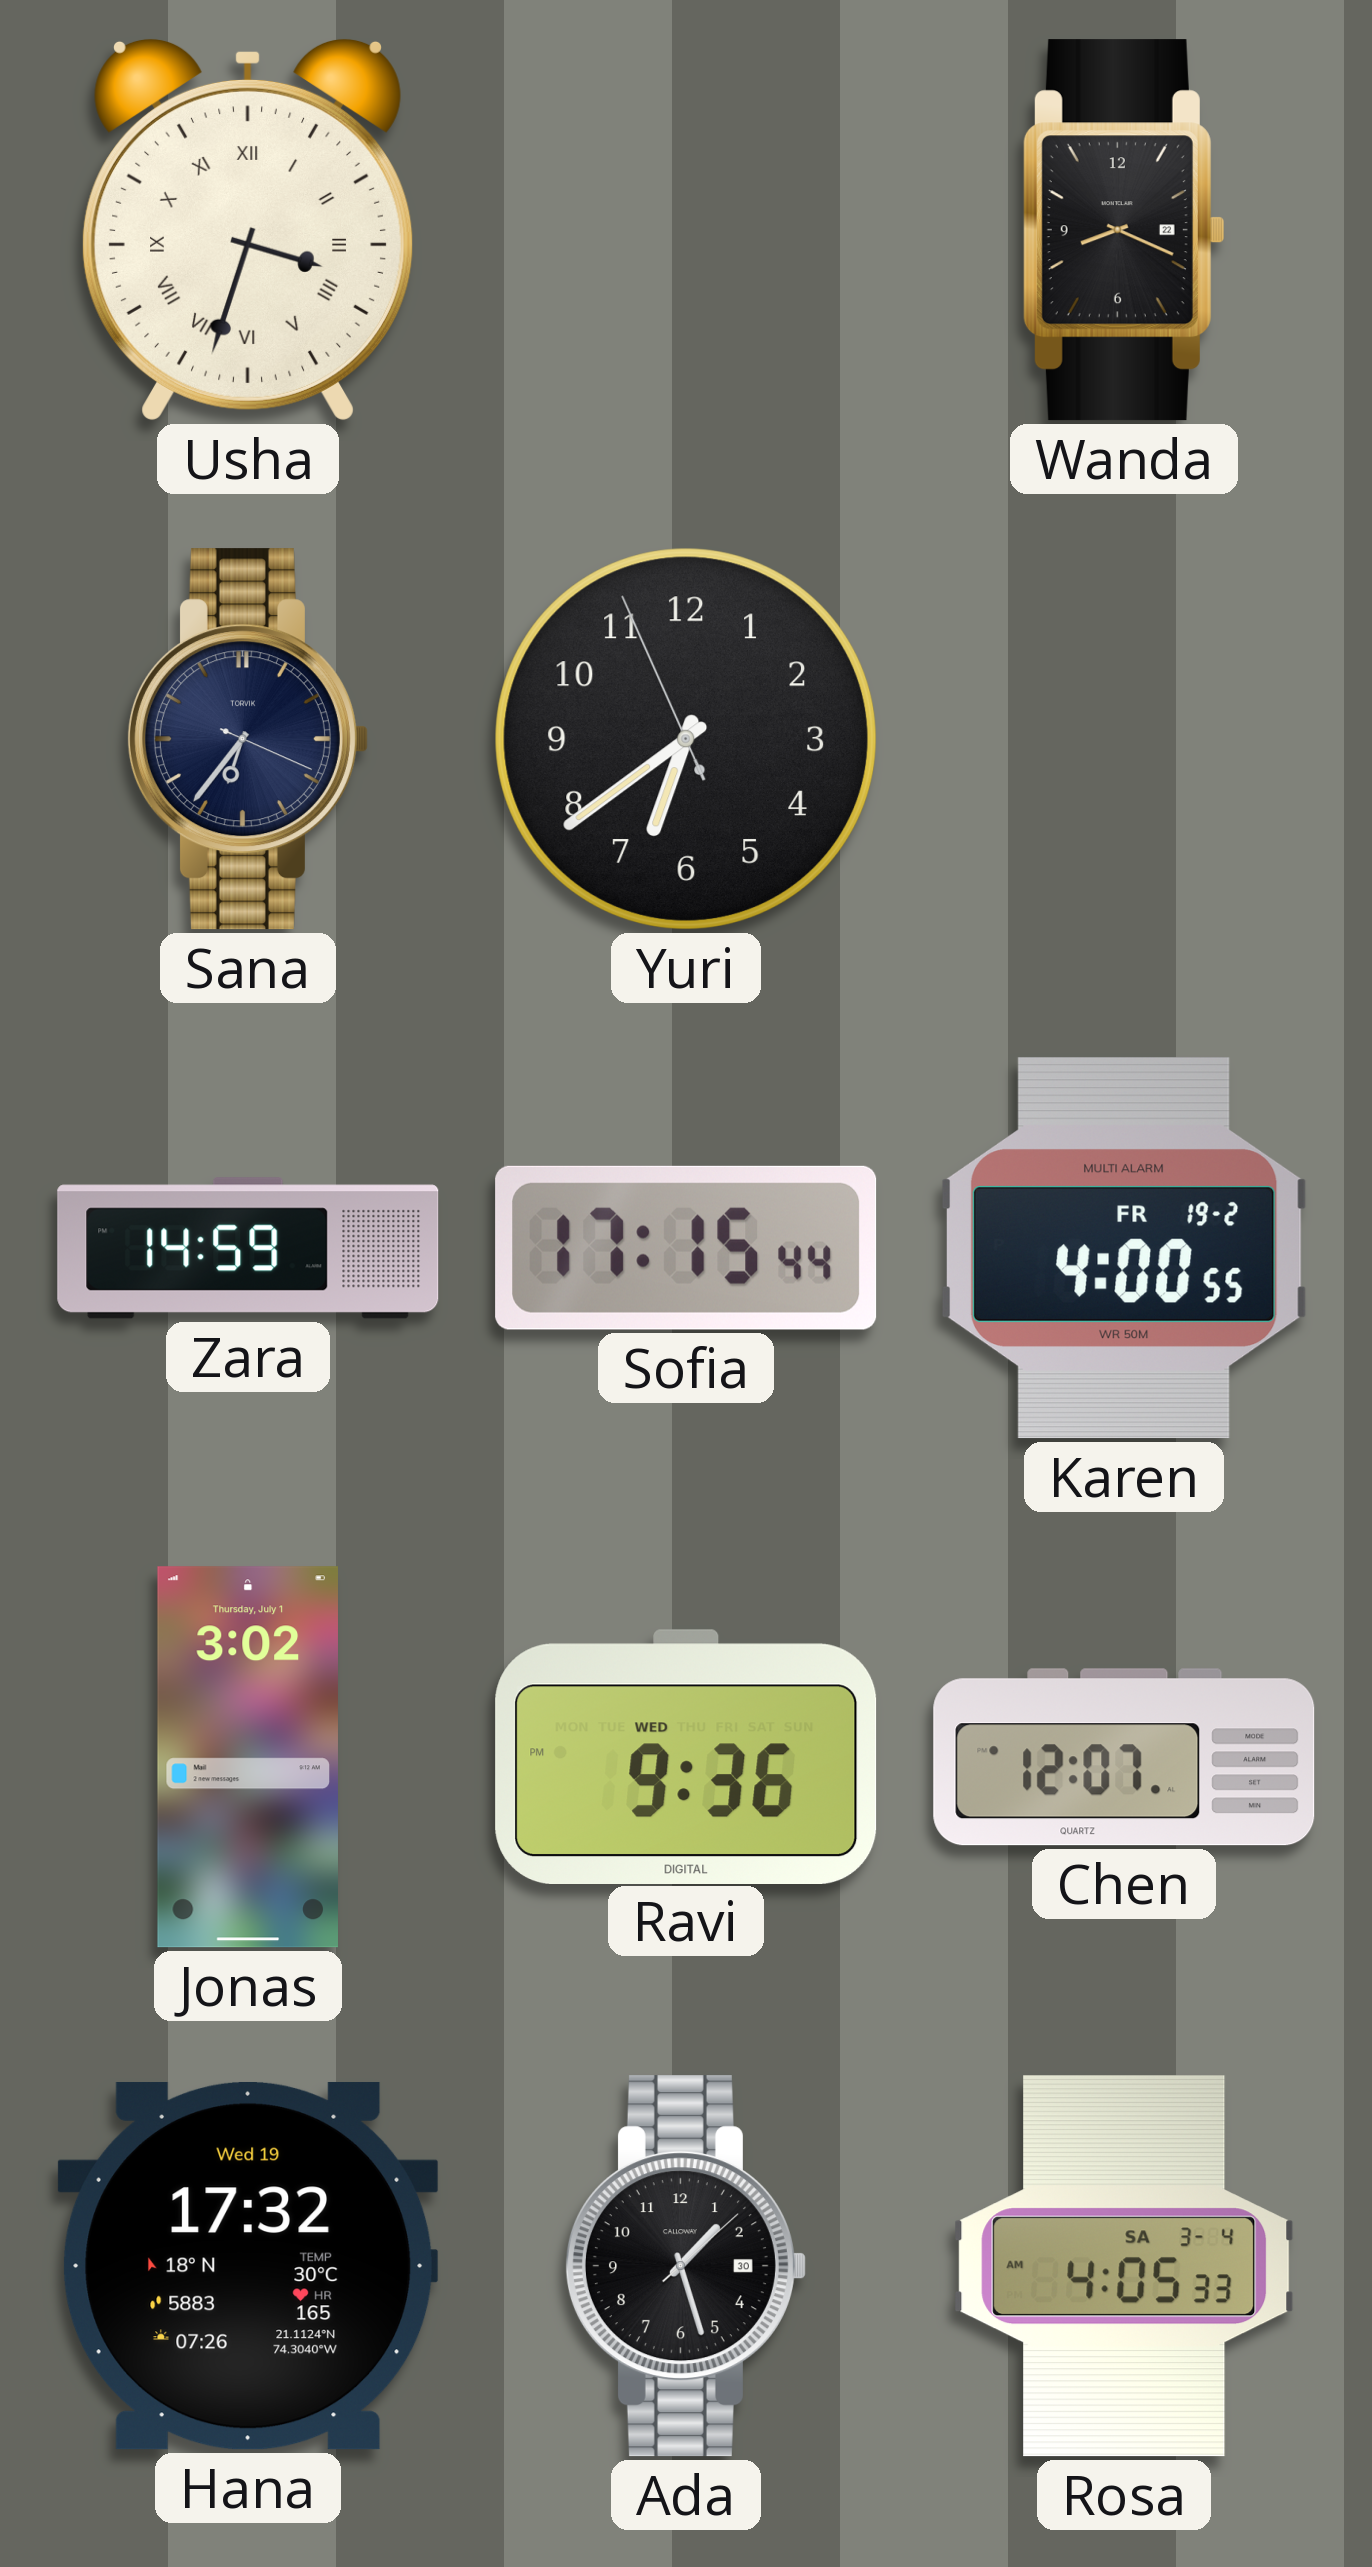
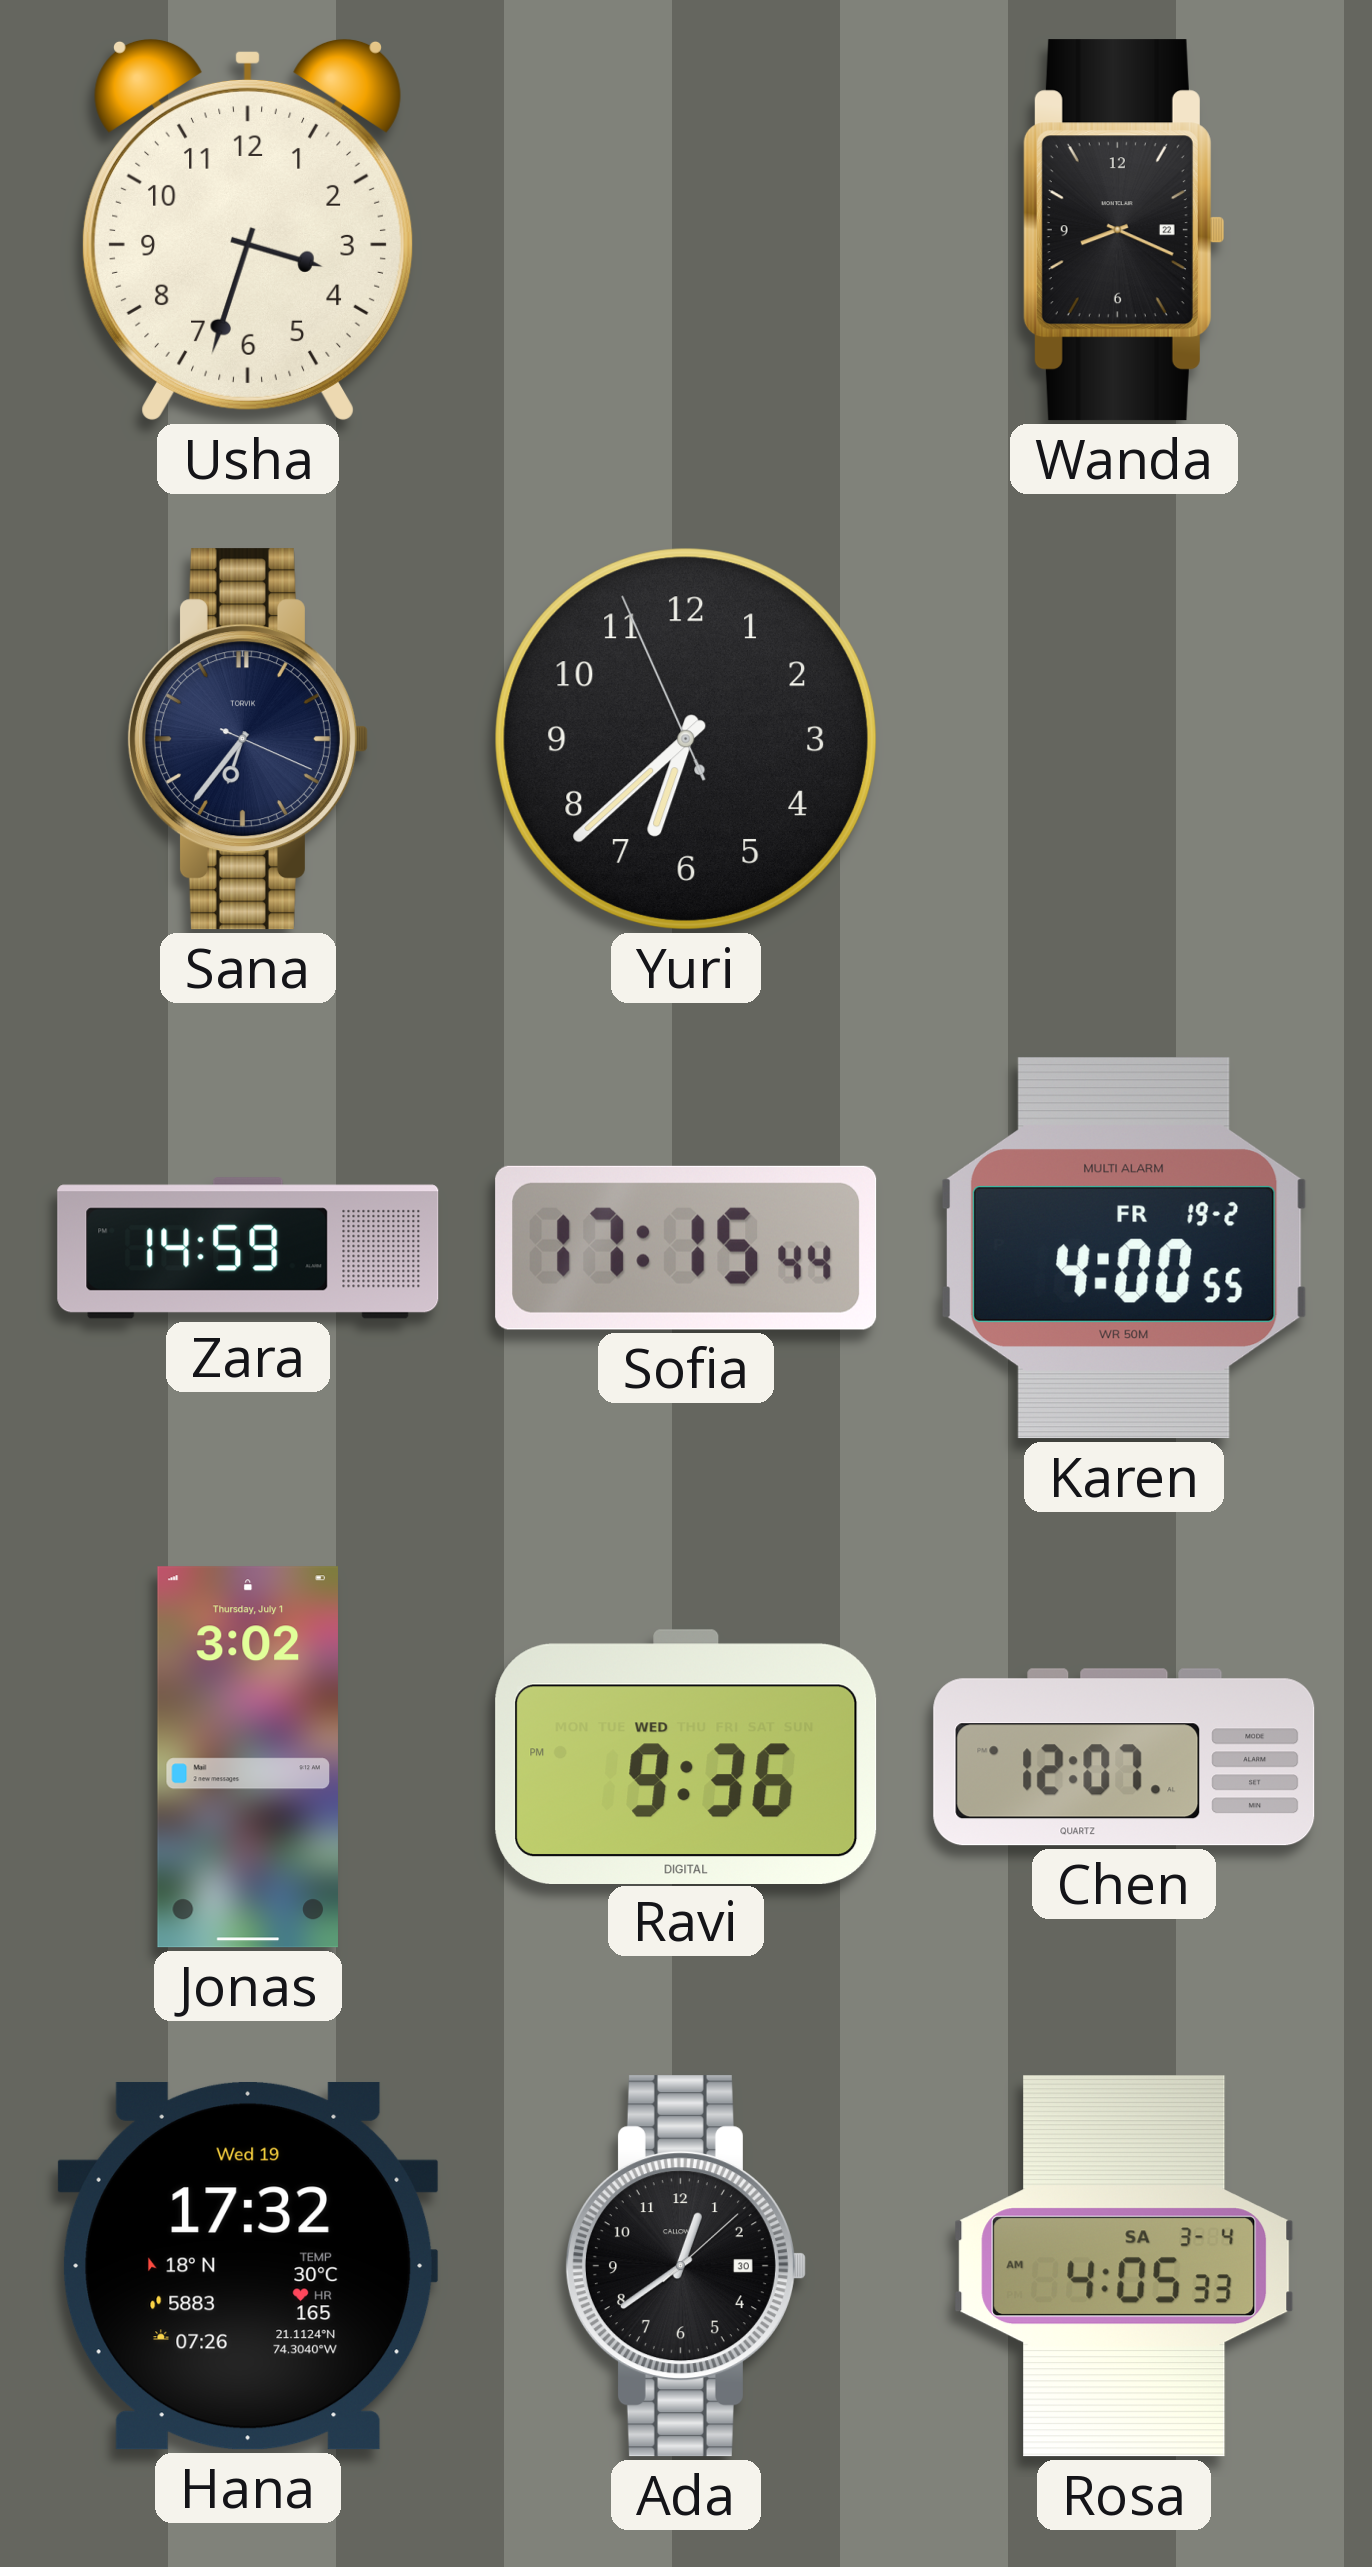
Usha numerals: Roman -> Arabic (248, 230)
Yuri: 6:38 -> 6:37 (686, 739)
Ada: 1:27 -> 12:39 (685, 2266)
